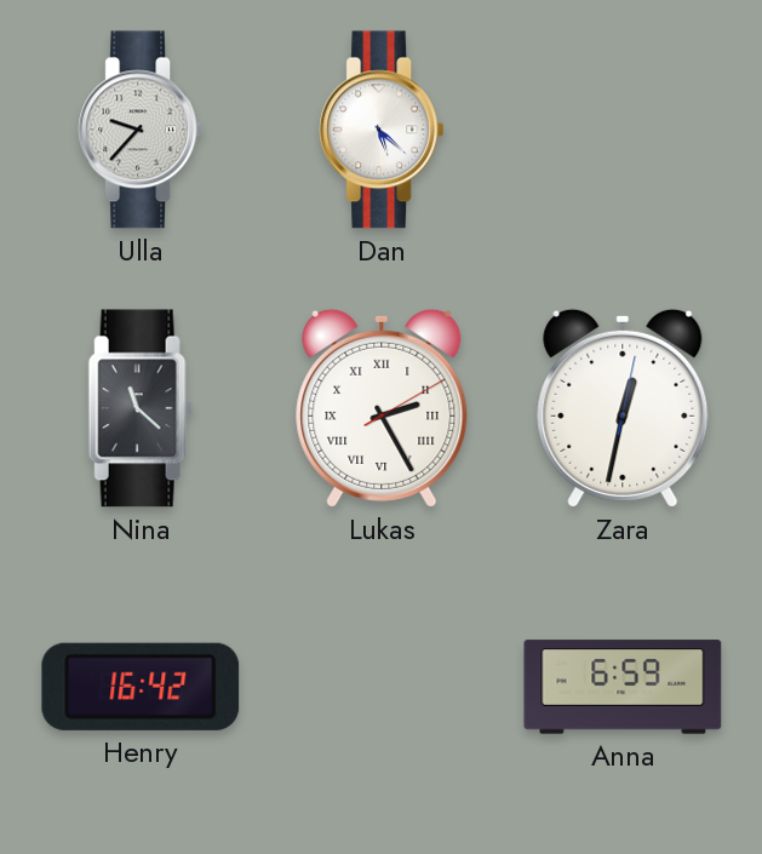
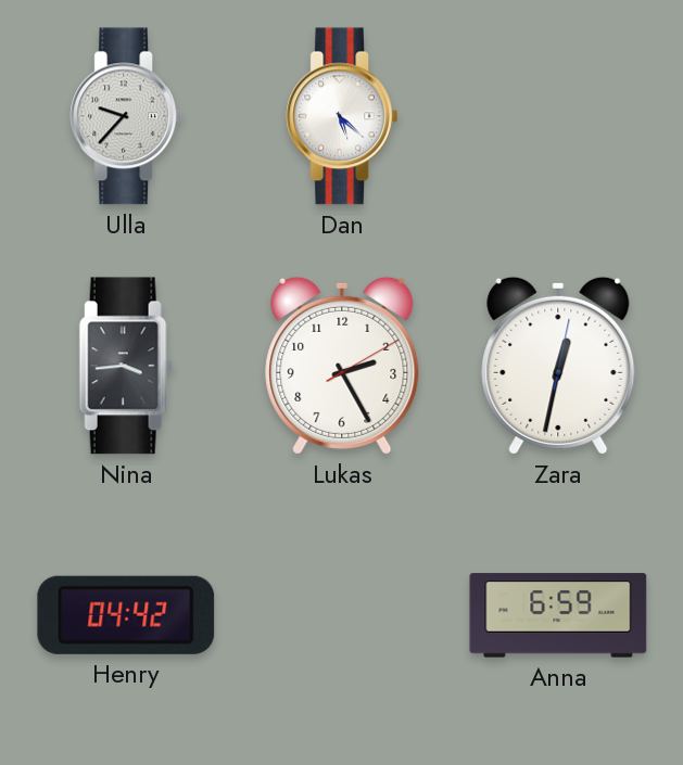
Nina: 11:22 -> 3:44 (126, 366)
Lukas numerals: Roman -> Arabic (342, 366)
Henry: 16:42 -> 04:42 (126, 615)
